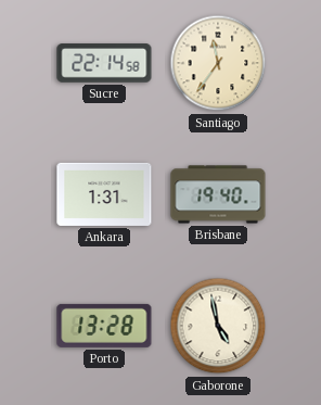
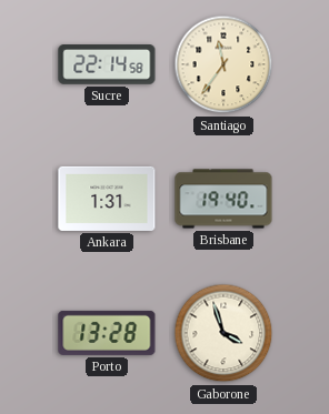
Gaborone: 4:58 -> 3:57 (223, 333)
